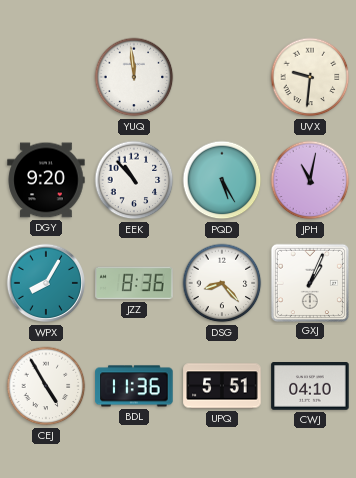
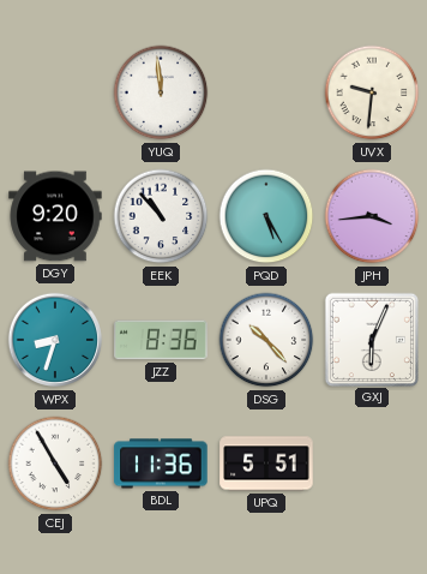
JPH: 11:02 -> 3:44 (372, 216)
WPX: 8:05 -> 8:33 (55, 340)
DSG: 8:23 -> 10:23 (266, 340)
GXJ: 1:04 -> 6:04 (371, 339)
CWJ: 04:10 -> none (310, 387)
